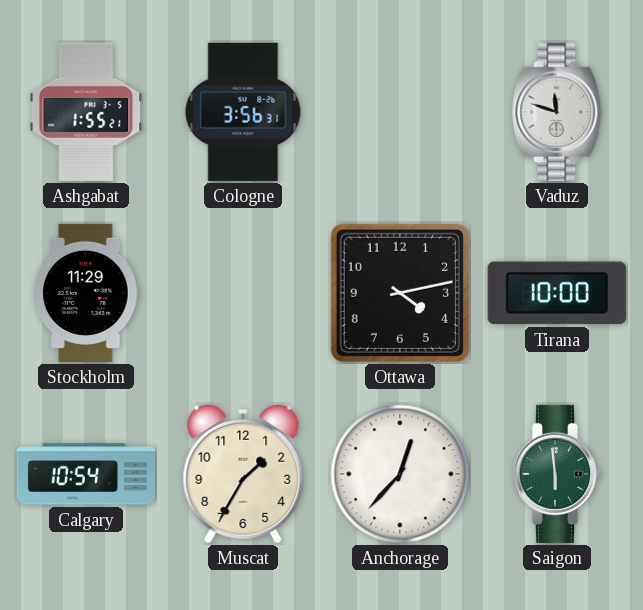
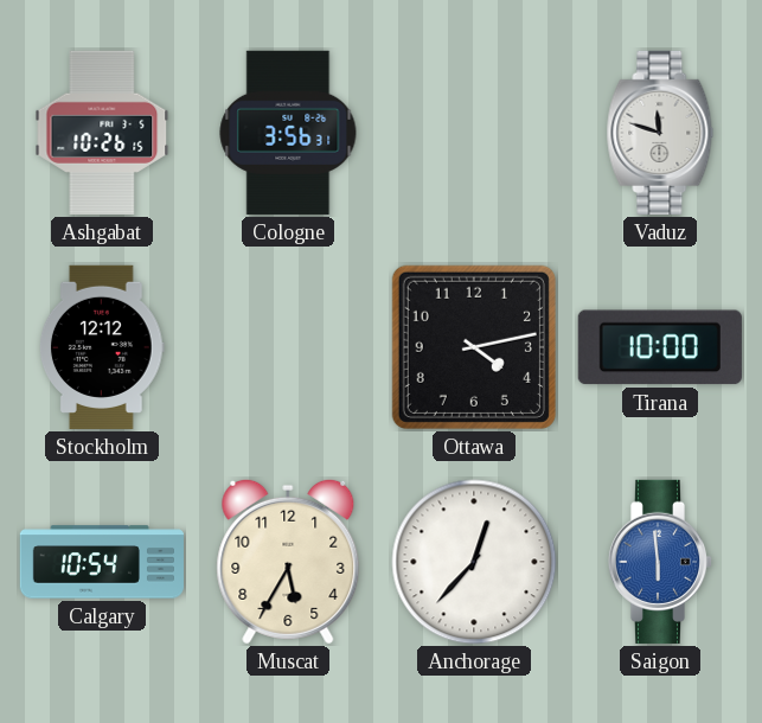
Ashgabat: 1:55 -> 10:26 (102, 133)
Stockholm: 11:29 -> 12:12 (102, 347)
Muscat: 1:35 -> 5:35 (288, 562)
Saigon dial: green -> blue (660, 562)
